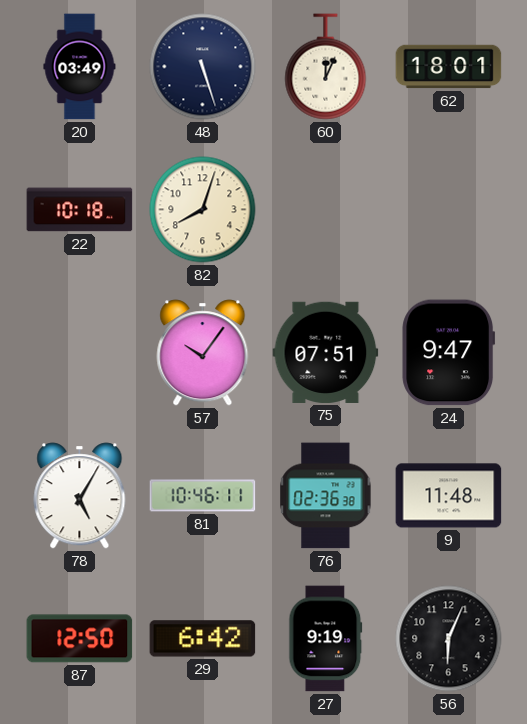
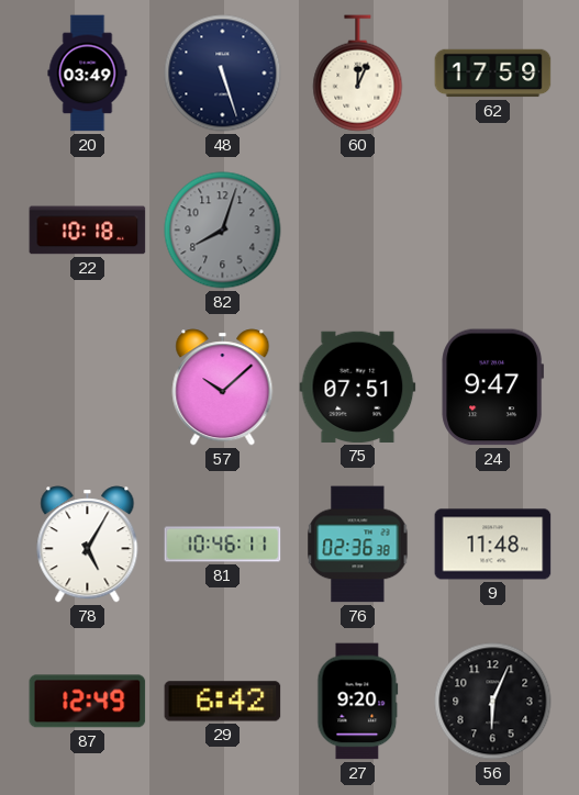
62: 18:01 -> 17:59 (493, 74)
82 dial: cream -> grey (223, 231)
57: 10:06 -> 10:08 (223, 388)
87: 12:50 -> 12:49 (88, 702)
27: 9:19 -> 9:20 (358, 702)
